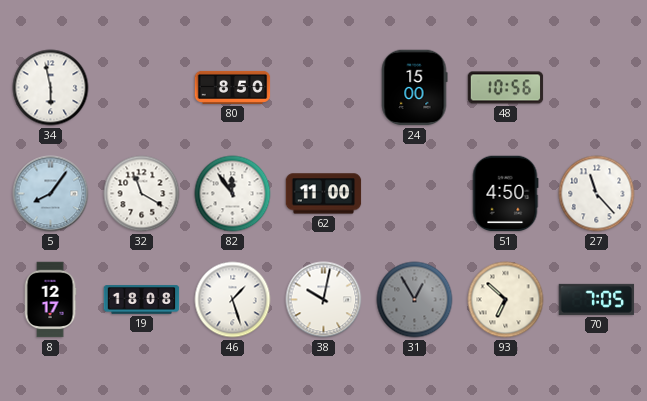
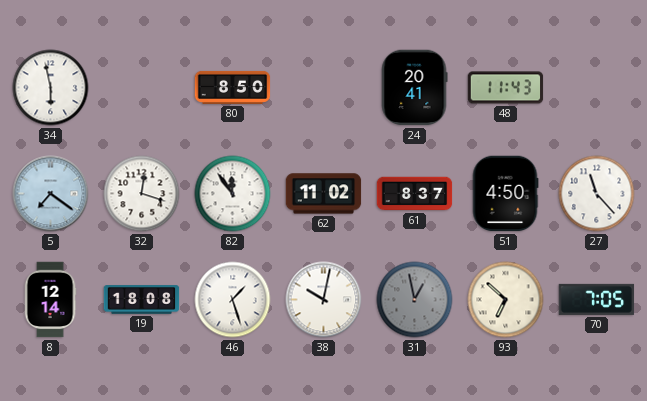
24: 15:00 -> 20:41 (414, 88)
48: 10:56 -> 11:43 (506, 88)
5: 8:06 -> 7:21 (51, 194)
32: 11:20 -> 12:18 (142, 194)
62: 11:00 -> 11:02 (324, 194)
61: none -> 8:37 (415, 194)
8: 12:17 -> 12:14 (50, 300)
31: 12:55 -> 12:58 (415, 300)
